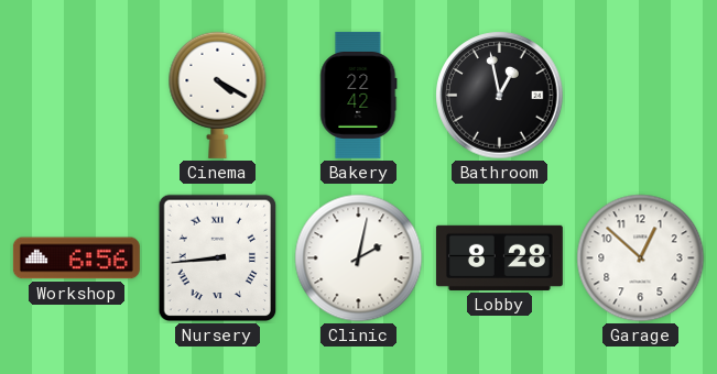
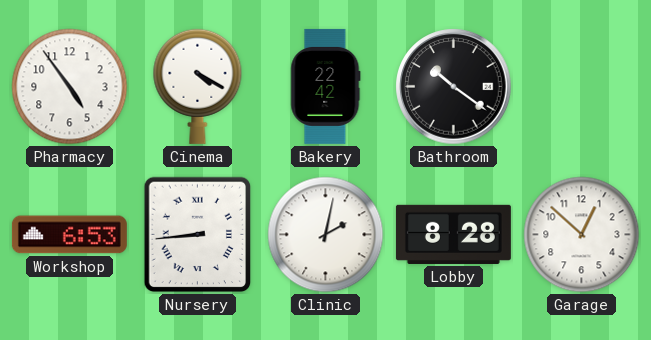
Pharmacy: none -> 4:54 (70, 87)
Bathroom: 12:58 -> 10:21 (454, 87)
Workshop: 6:56 -> 6:53 (69, 235)
